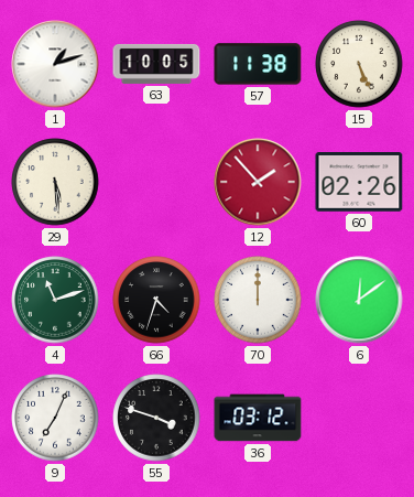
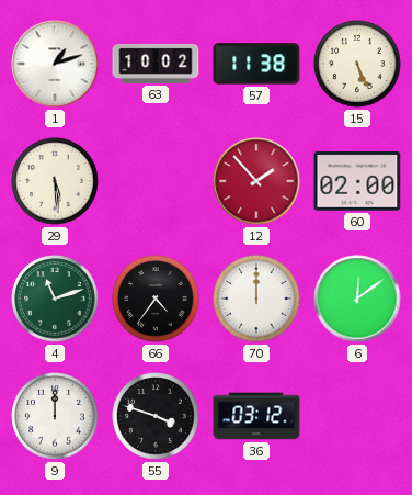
63: 10:05 -> 10:02 (156, 64)
60: 02:26 -> 02:00 (357, 182)
66: 4:33 -> 4:36 (156, 299)
9: 7:04 -> 12:00 (55, 416)
